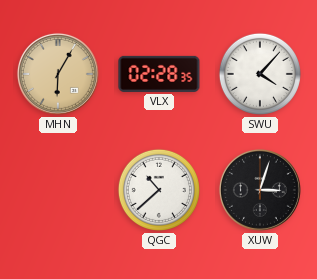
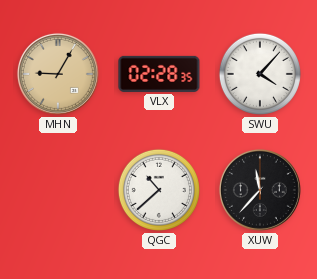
MHN: 6:05 -> 9:05 (58, 74)
XUW: 3:03 -> 11:37 (260, 190)
